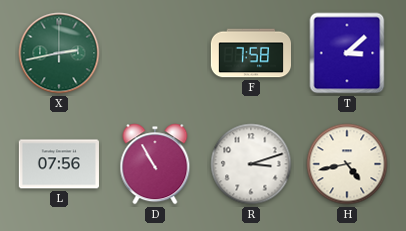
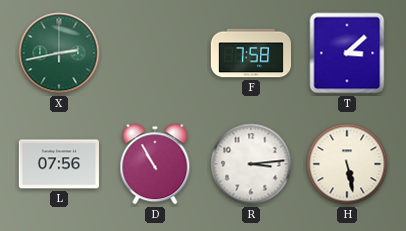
R: 3:12 -> 3:14 (251, 164)
H: 4:43 -> 5:28 (347, 164)
